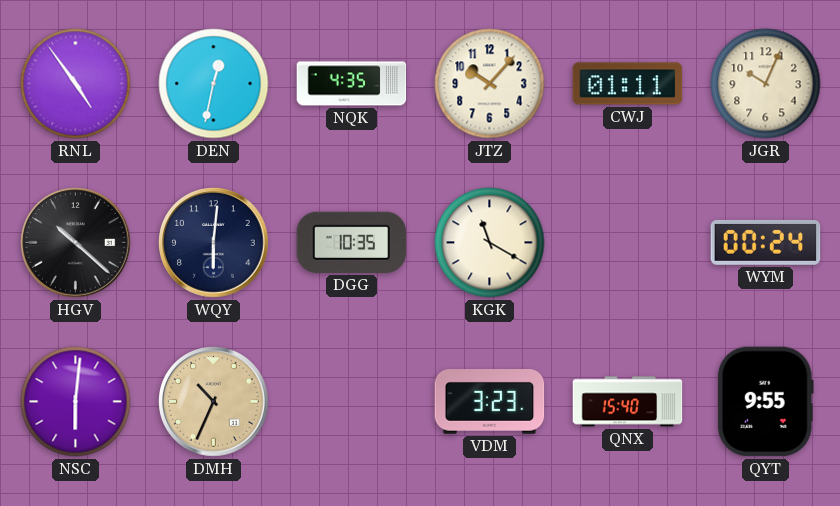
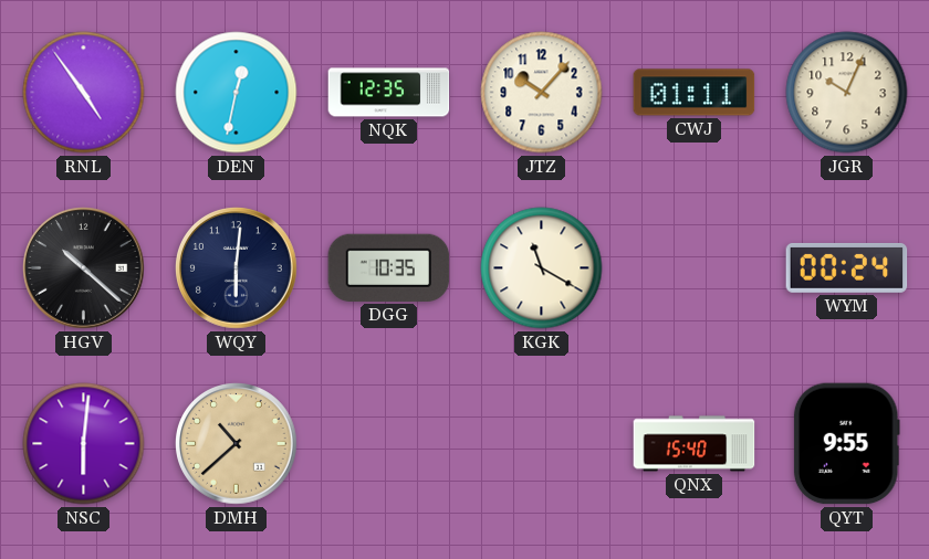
NQK: 4:35 -> 12:35 (389, 93)
DMH: 10:34 -> 10:38 (237, 444)
VDM: 3:23 -> none (490, 402)
